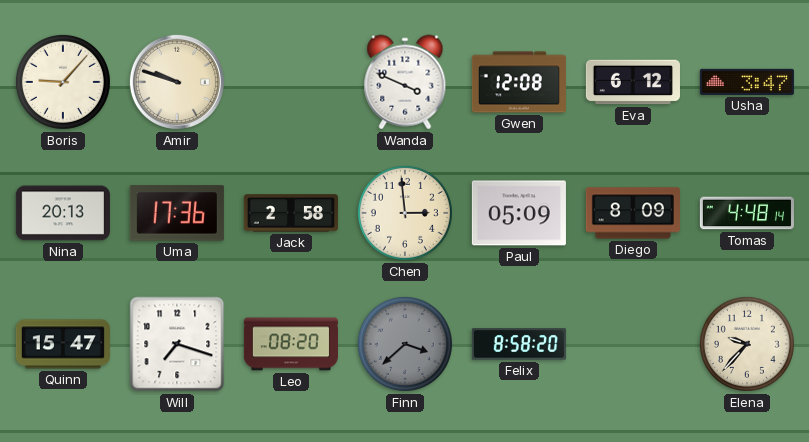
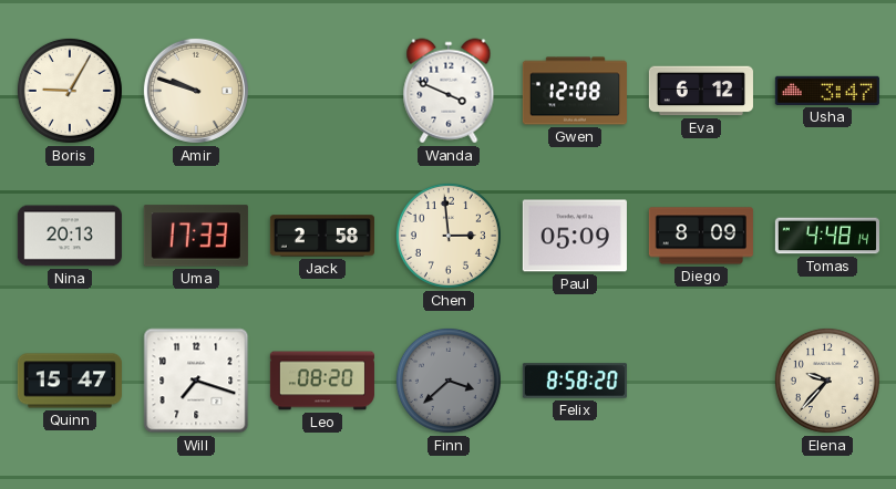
Boris: 9:07 -> 9:05 (70, 91)
Uma: 17:36 -> 17:33 (196, 236)
